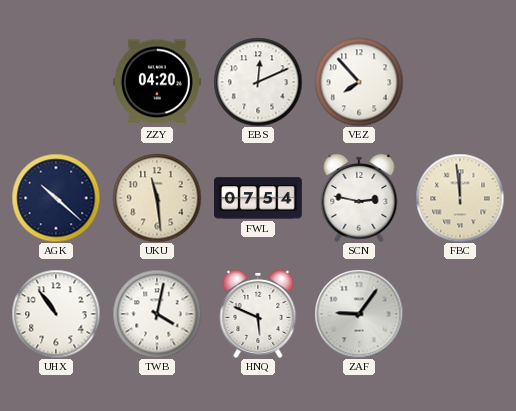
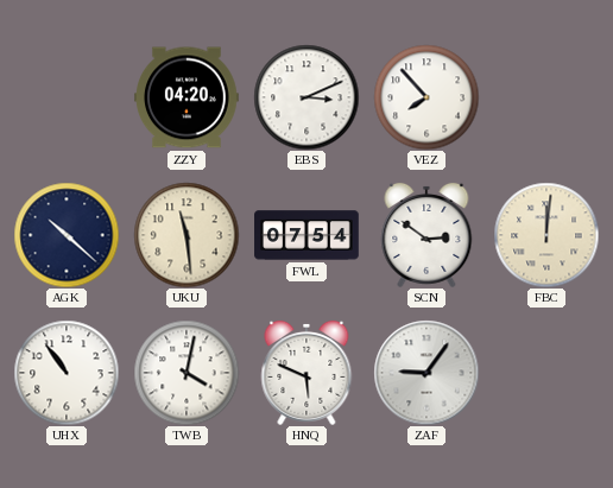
EBS: 12:11 -> 3:11 (306, 97)
SCN: 2:47 -> 2:51 (426, 235)
FBC: 11:59 -> 12:01 (546, 235)
